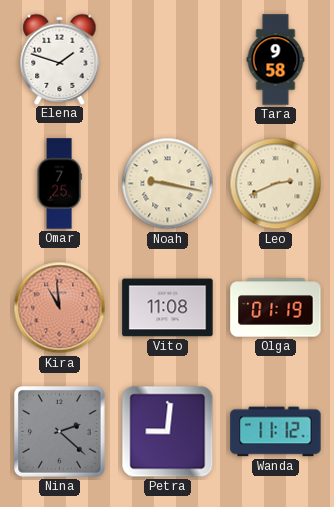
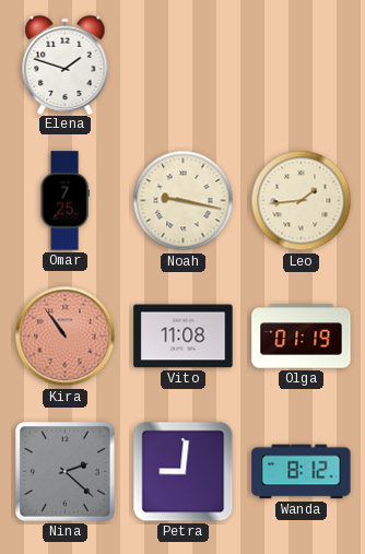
Tara: 9:58 -> none (276, 60)
Leo: 2:41 -> 1:44 (302, 201)
Kira: 10:59 -> 10:54 (66, 337)
Wanda: 11:12 -> 8:12 (302, 472)
